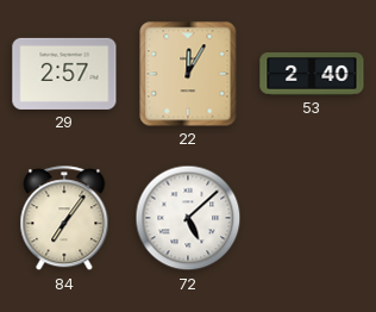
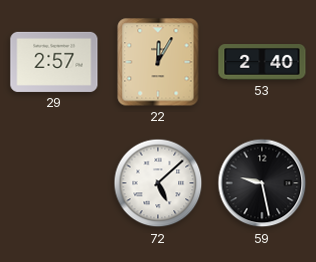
84: 7:06 -> none (64, 219)
59: none -> 9:28 (262, 183)
